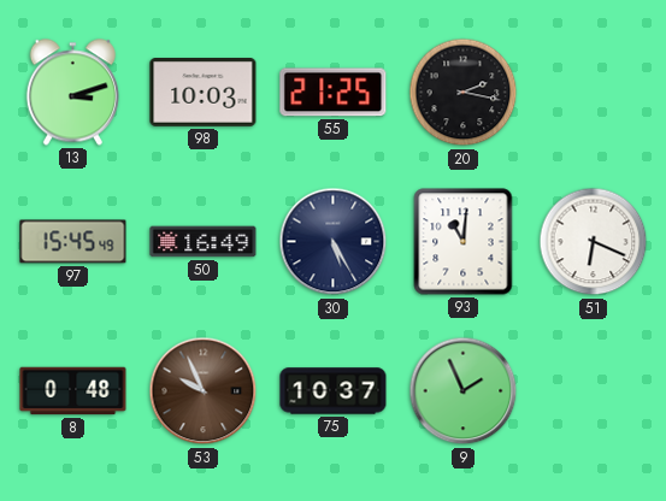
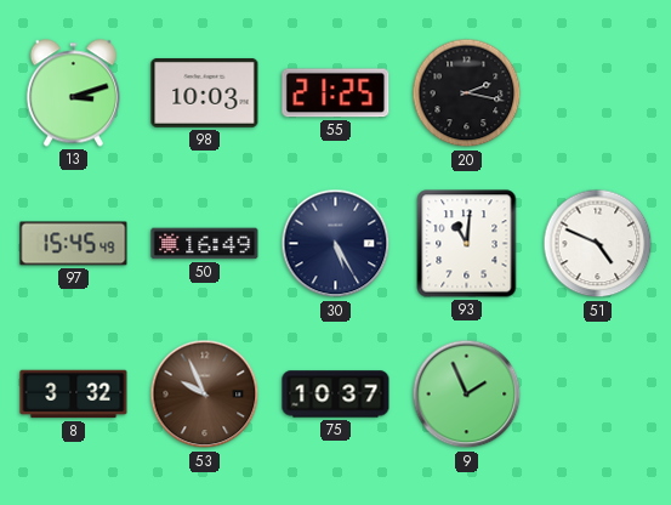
51: 6:19 -> 4:49 (598, 244)
8: 0:48 -> 3:32 (74, 395)
